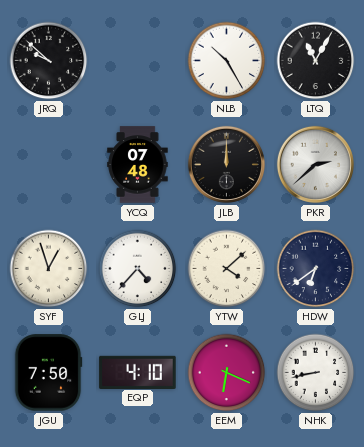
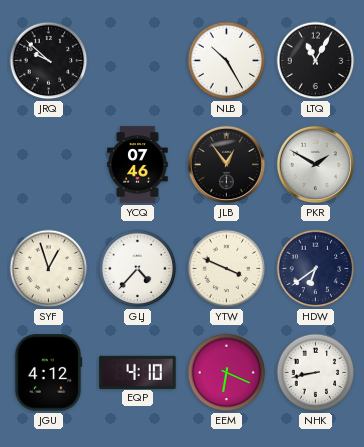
YCQ: 07:48 -> 07:46 (138, 165)
JLB: 12:00 -> 12:54 (226, 164)
PKR: 2:38 -> 1:50 (315, 164)
YTW: 4:08 -> 3:49 (227, 269)
JGU: 7:50 -> 4:12 (48, 373)
